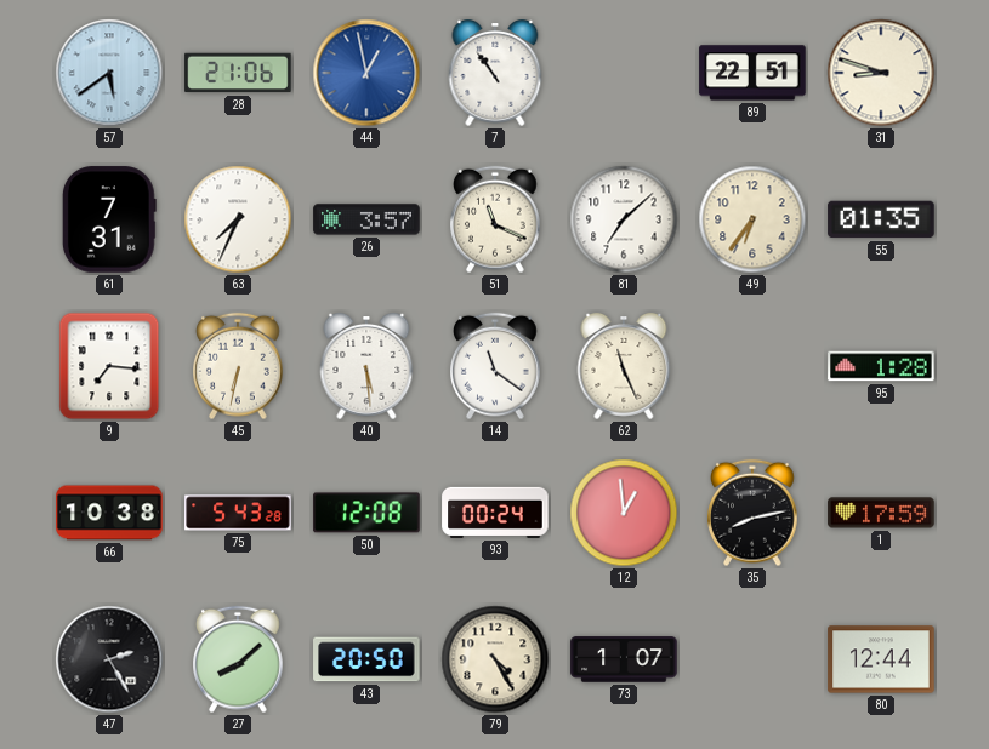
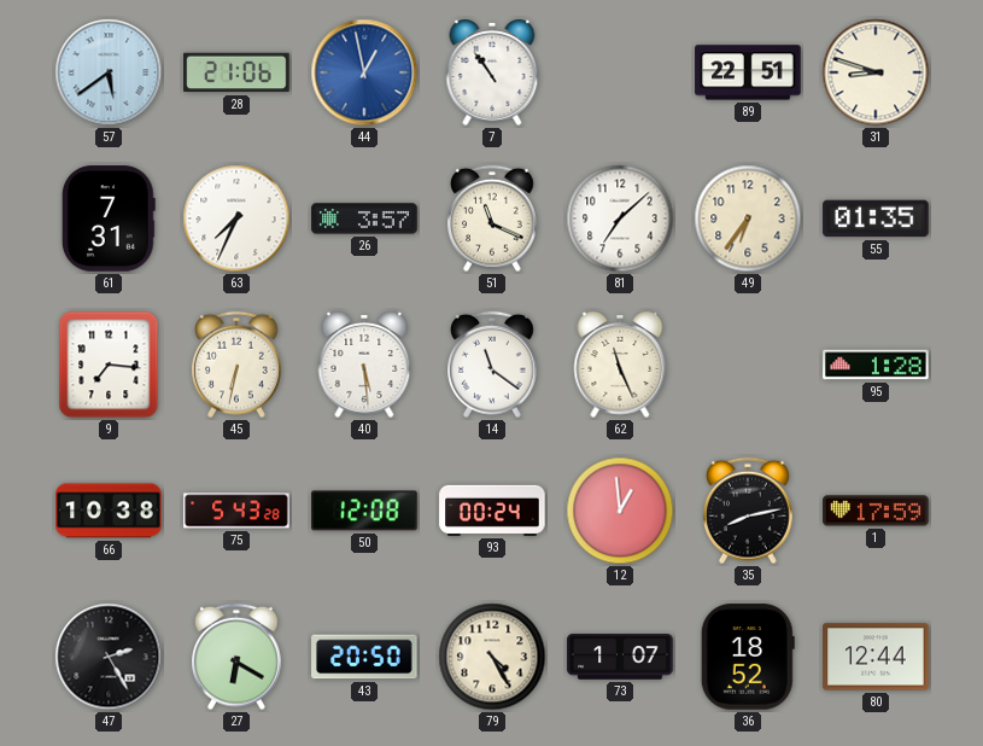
27: 8:08 -> 6:20 (238, 657)
36: none -> 18:52 (748, 657)
